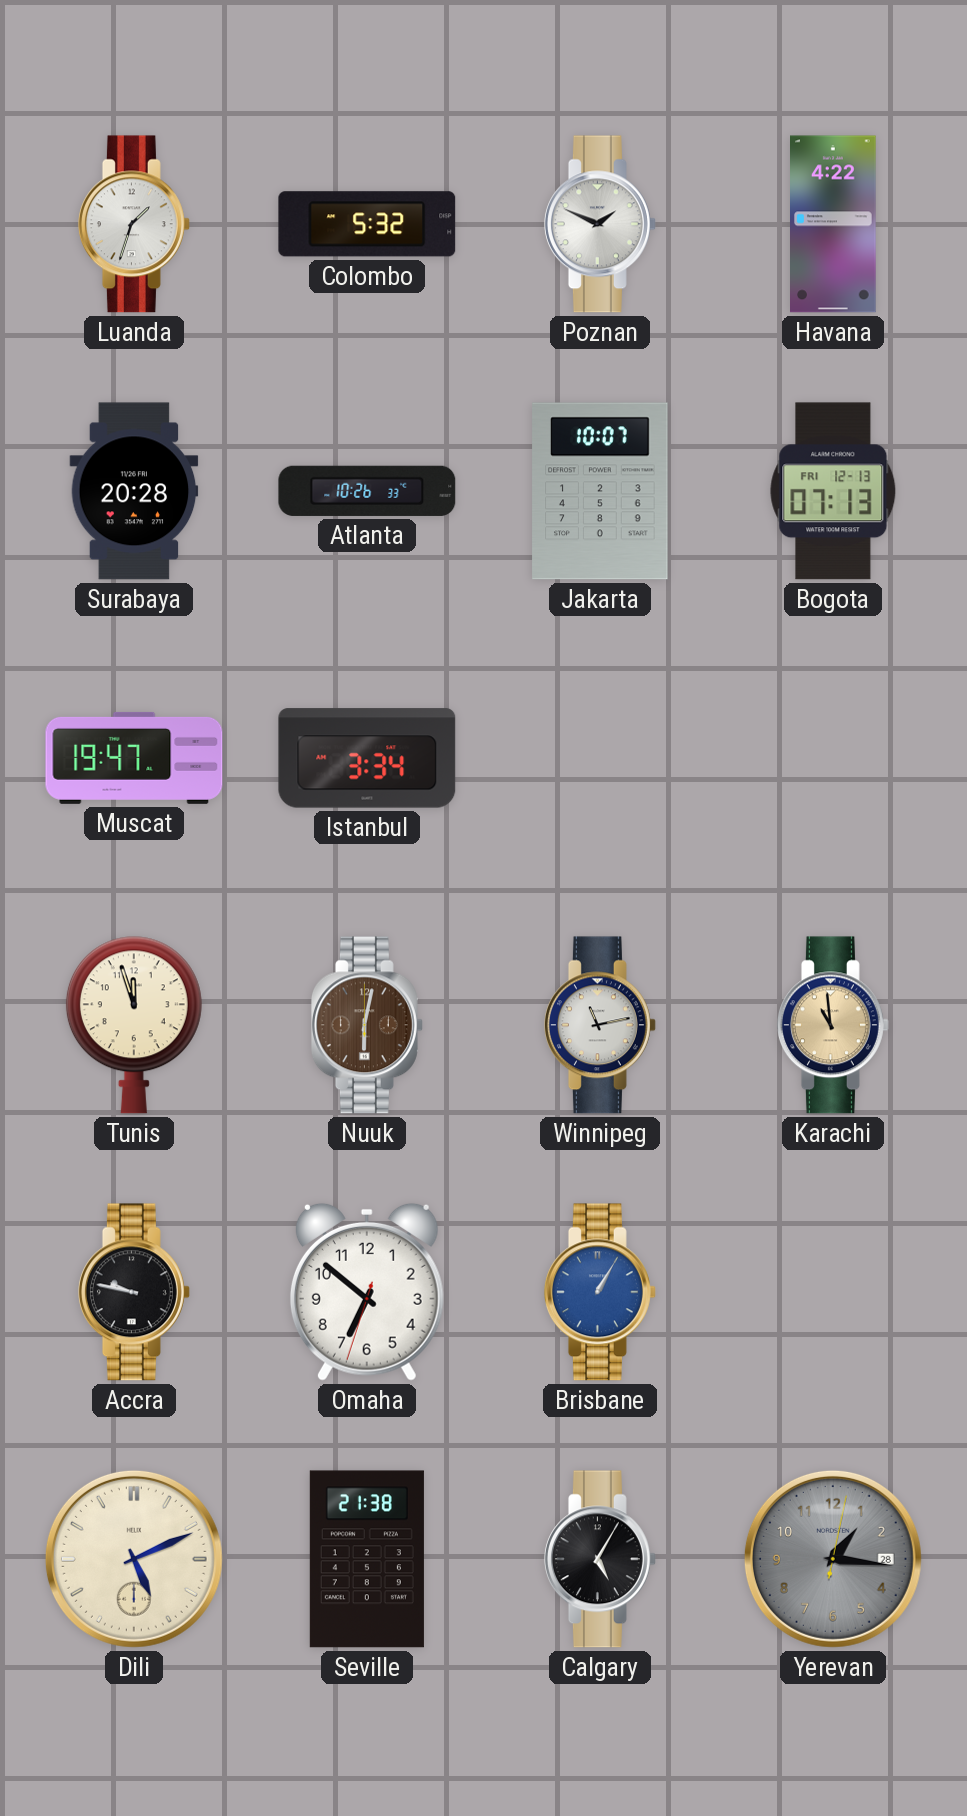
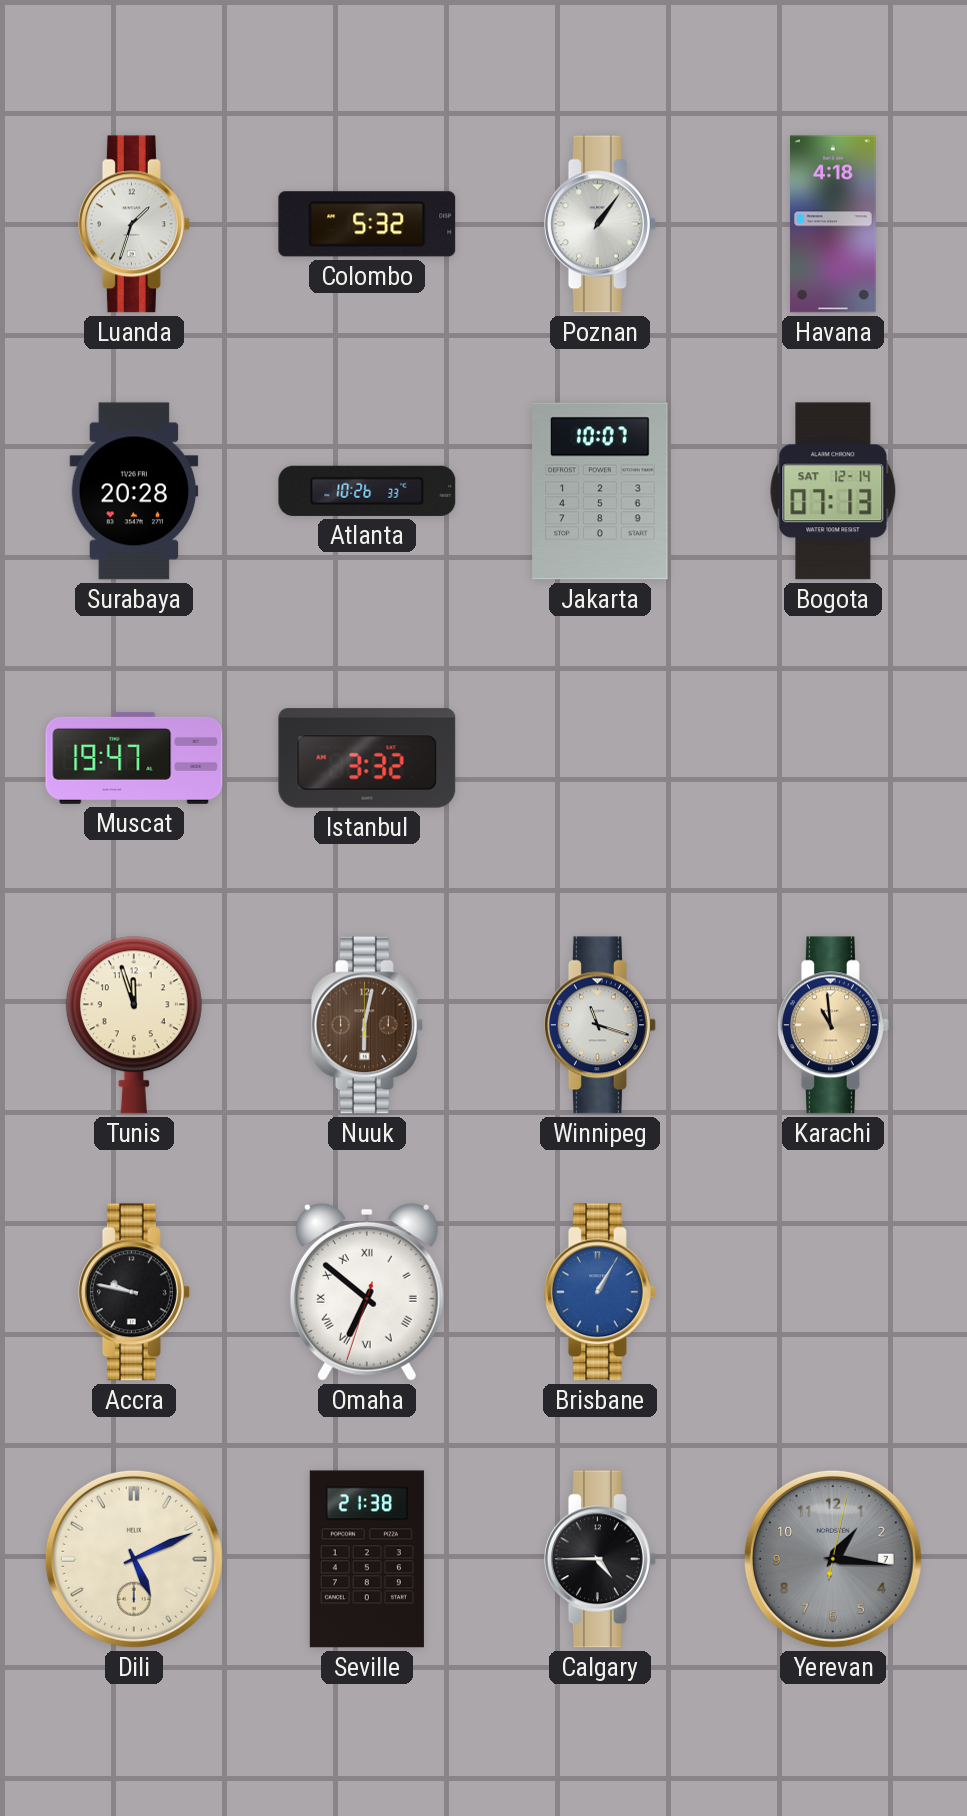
Poznan: 1:49 -> 1:06 (600, 224)
Havana: 4:22 -> 4:18 (834, 224)
Bogota date: FRI 12-13 -> SAT 12-14 (833, 491)
Istanbul: 3:34 -> 3:32 (367, 758)
Winnipeg: 11:13 -> 11:18 (600, 1025)
Omaha numerals: Arabic -> Roman (367, 1292)
Calgary: 5:05 -> 4:45 (600, 1559)
Yerevan date: 28 -> 7 (833, 1559)
